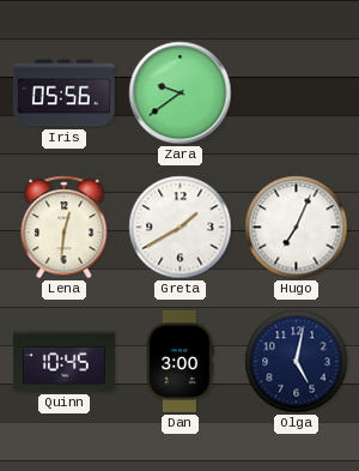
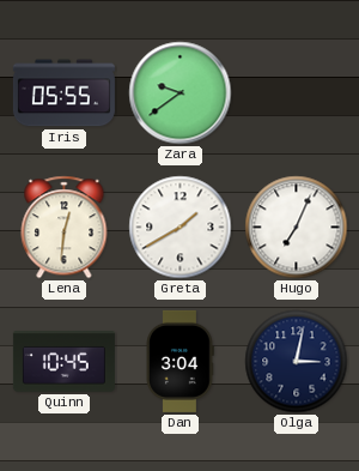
Iris: 05:56 -> 05:55 (63, 93)
Dan: 3:00 -> 3:04 (180, 361)
Olga: 5:02 -> 3:02 (297, 362)
